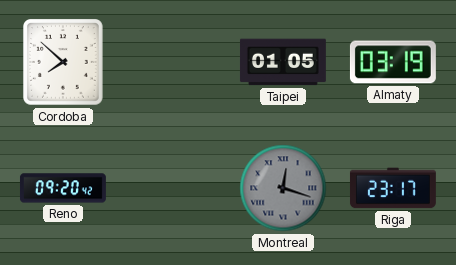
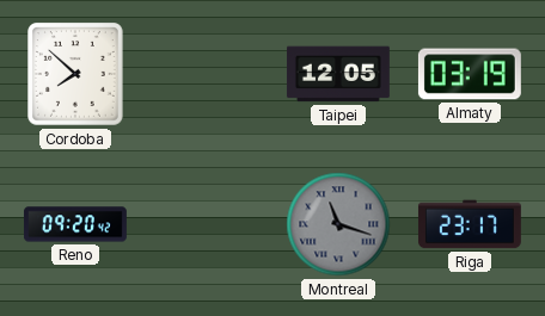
Taipei: 01:05 -> 12:05 (338, 74)
Montreal: 12:18 -> 11:18 (338, 224)
